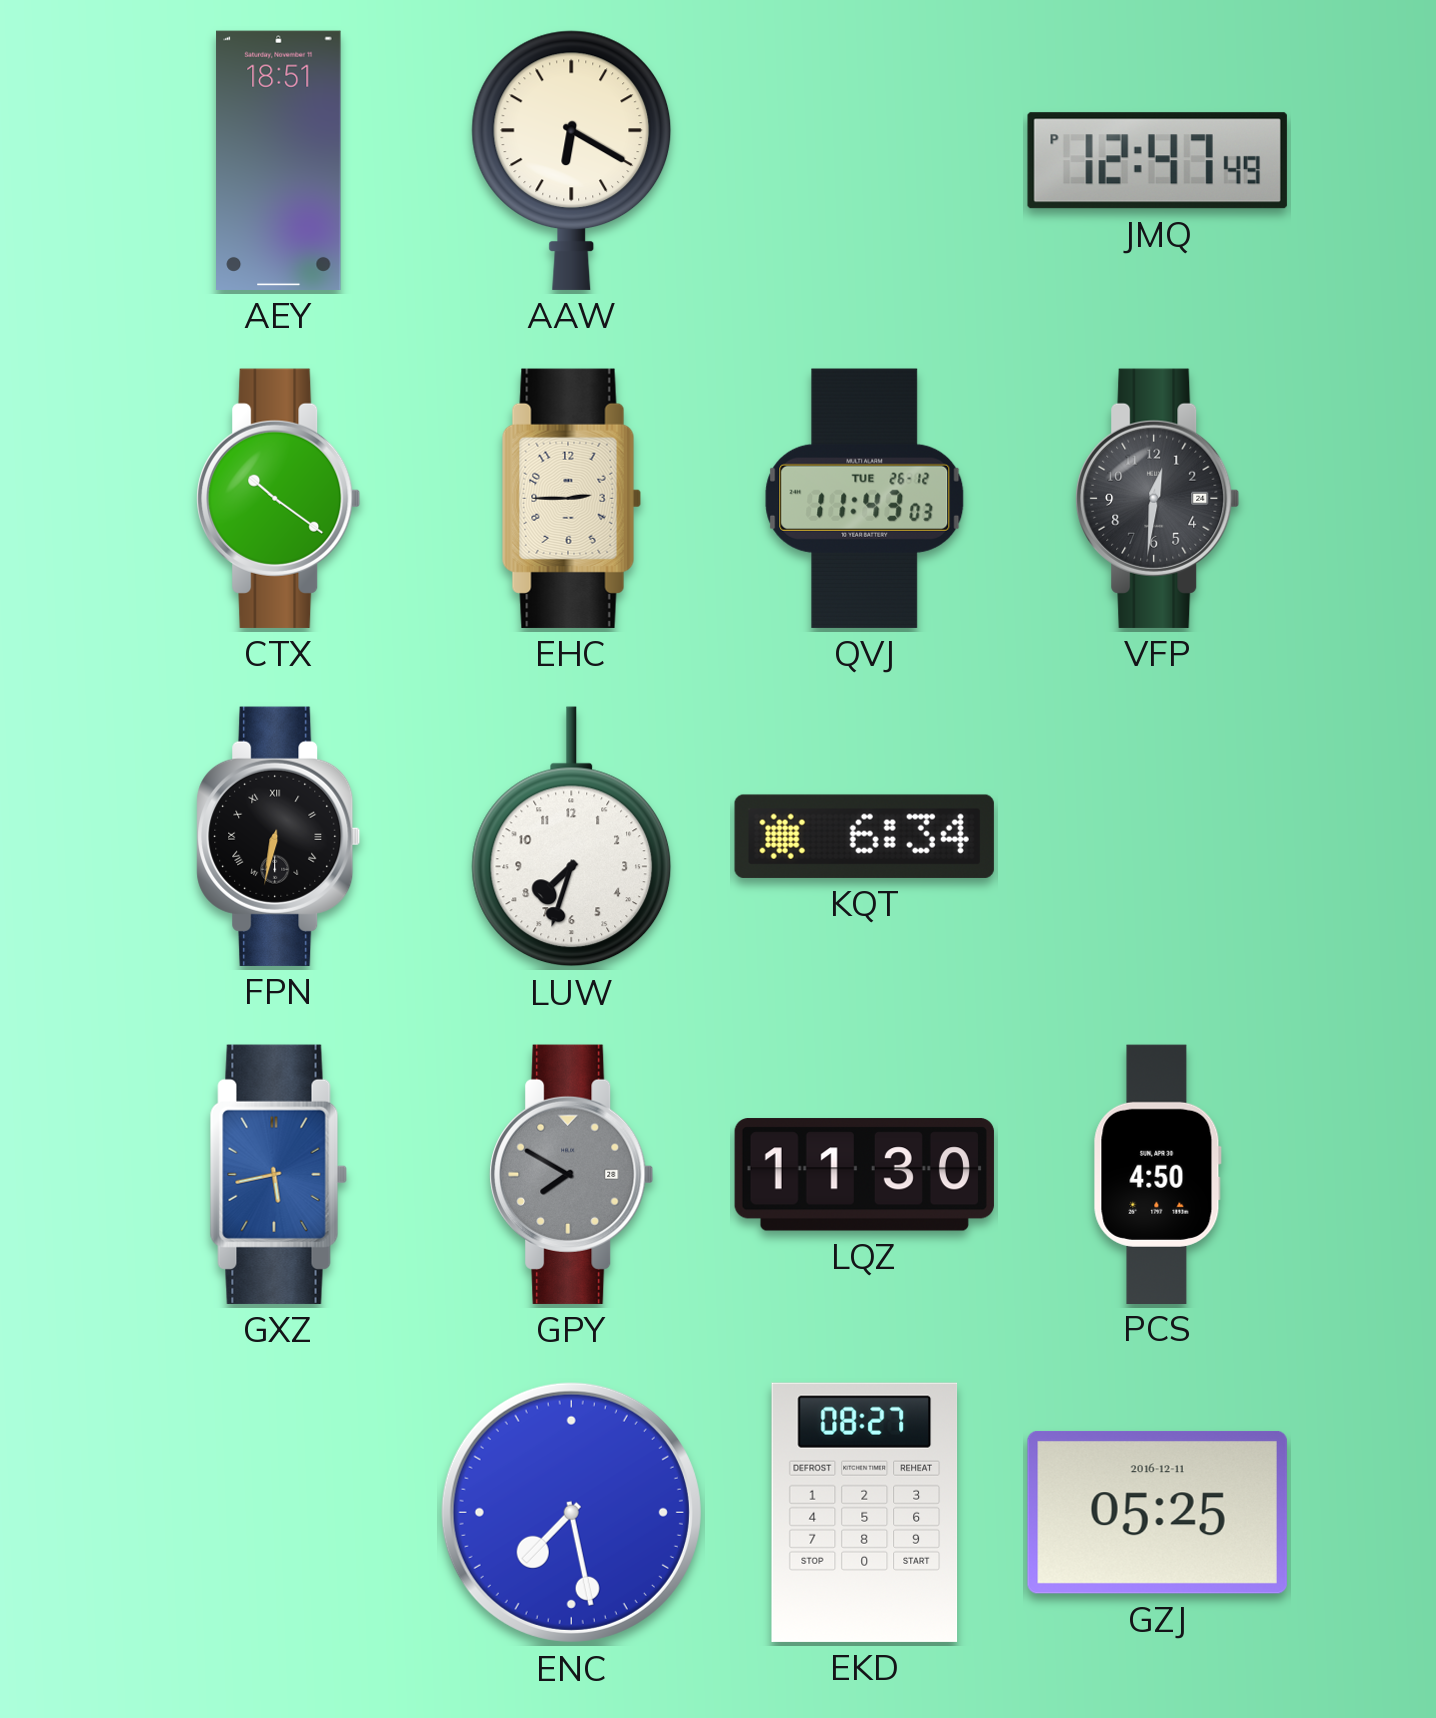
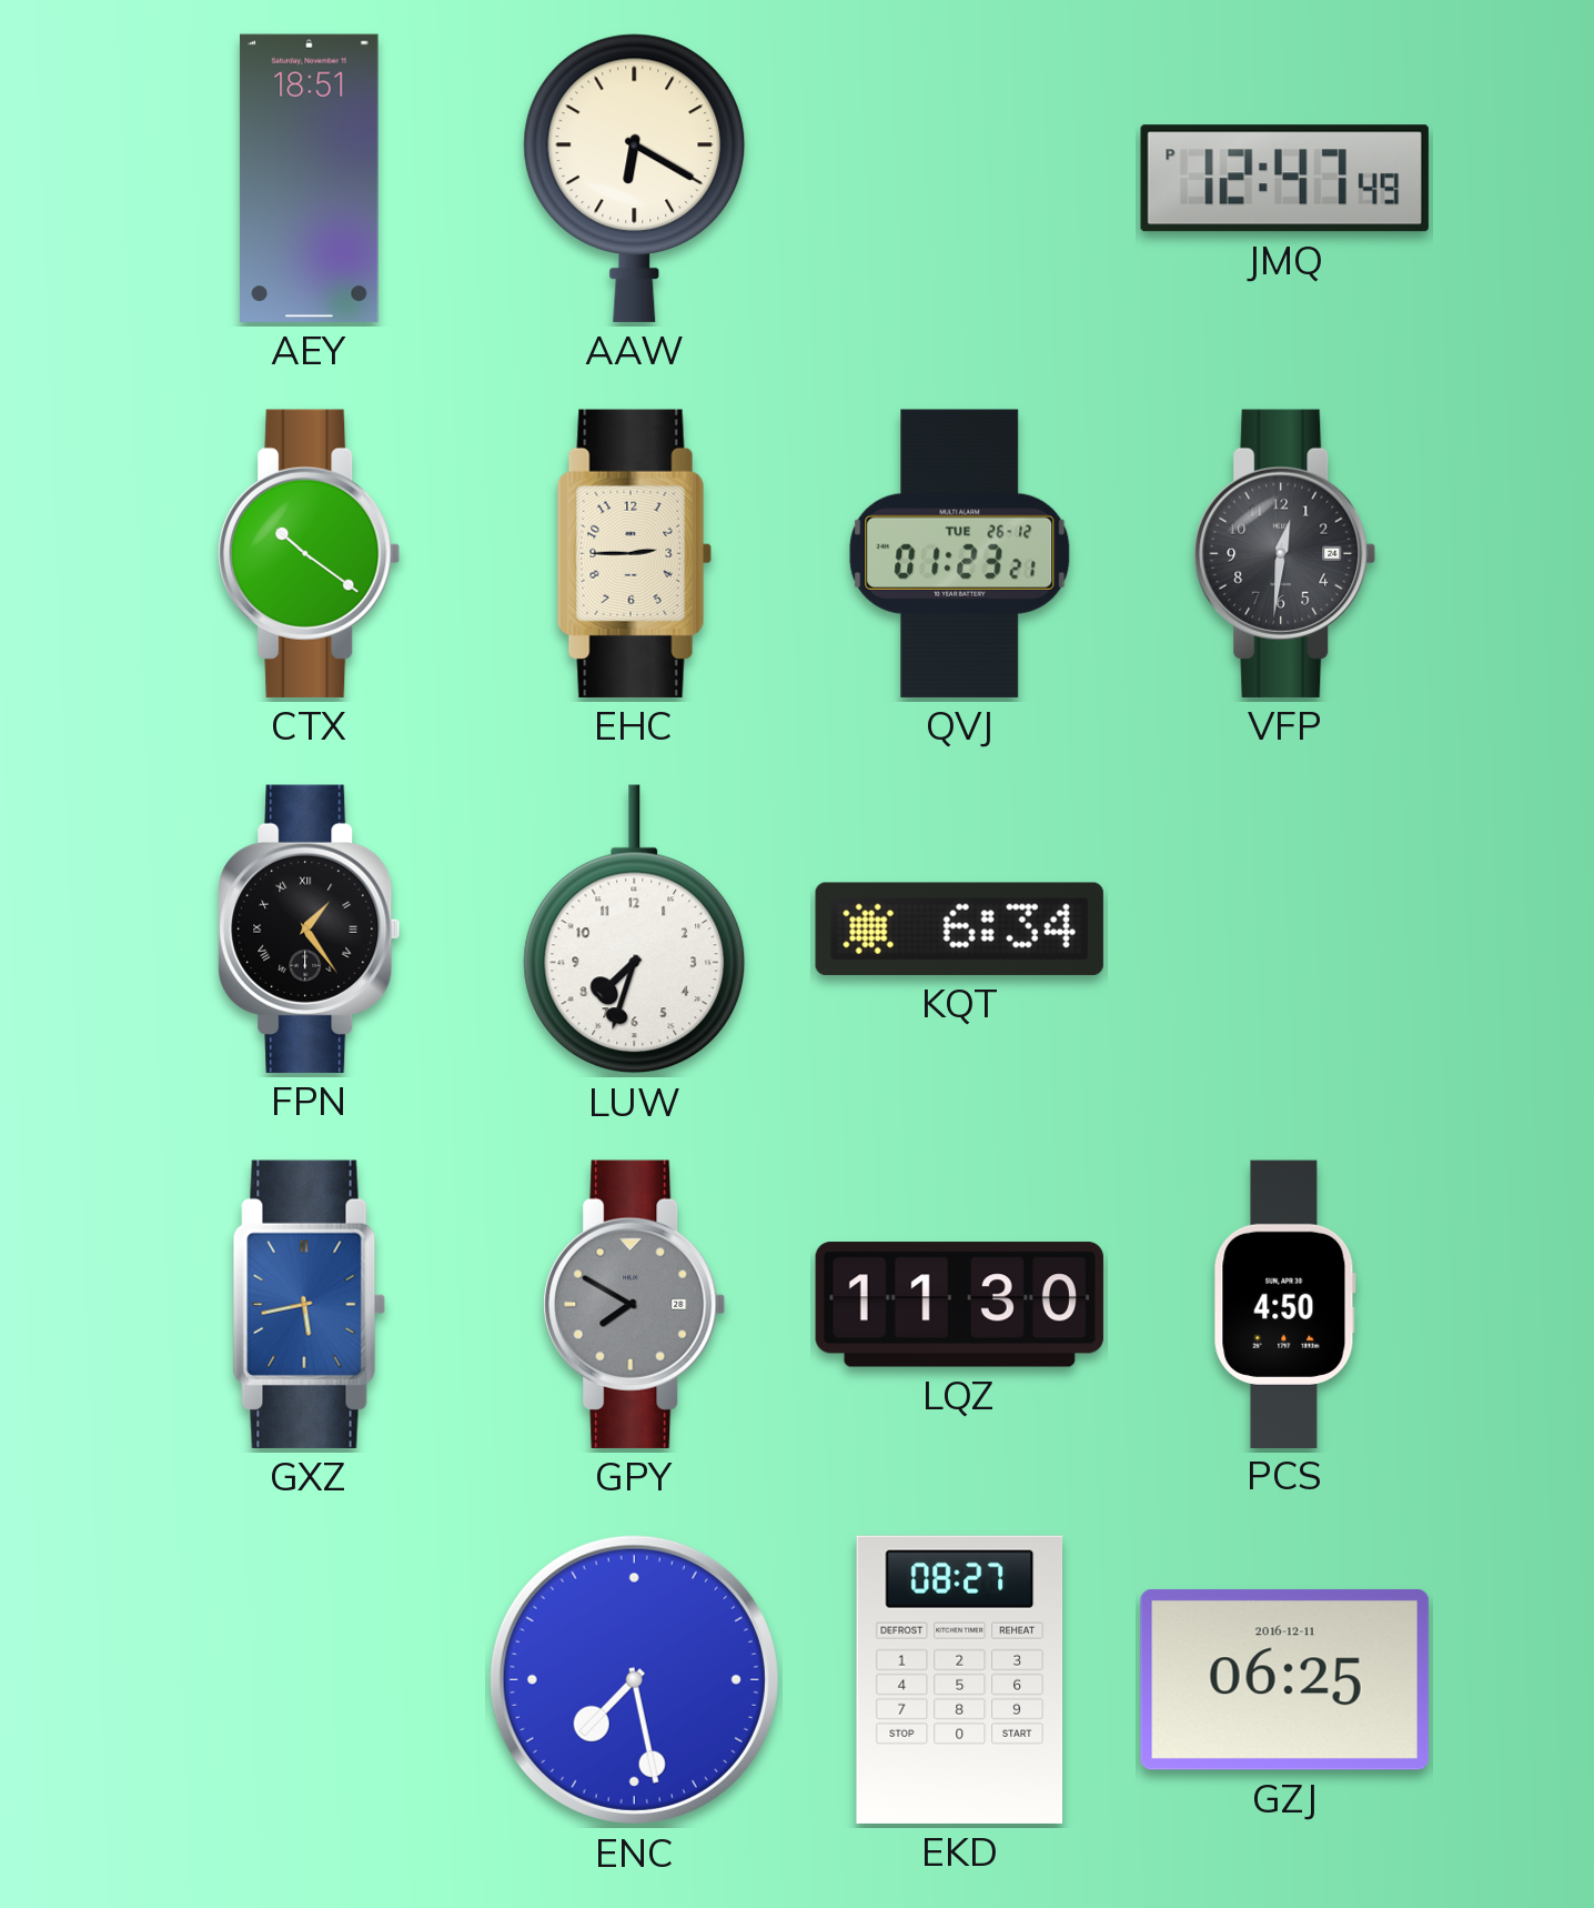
QVJ: 11:43 -> 01:23 (960, 553)
FPN: 6:32 -> 1:24 (310, 928)
GZJ: 05:25 -> 06:25 (1284, 1679)
